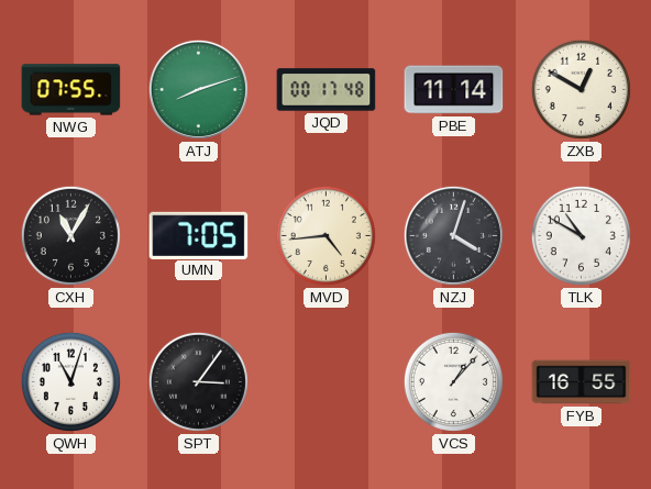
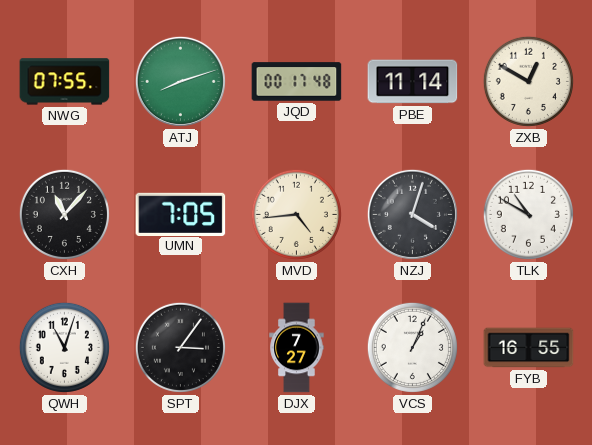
CXH: 11:05 -> 11:07 (64, 214)
DJX: none -> 7:27 (297, 348)
VCS: 1:07 -> 1:04 (412, 347)
